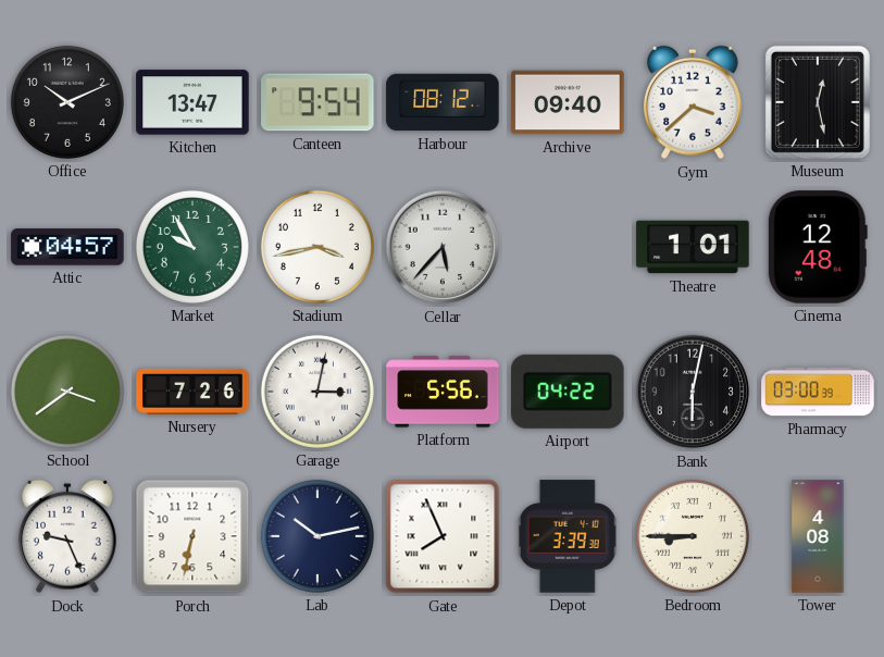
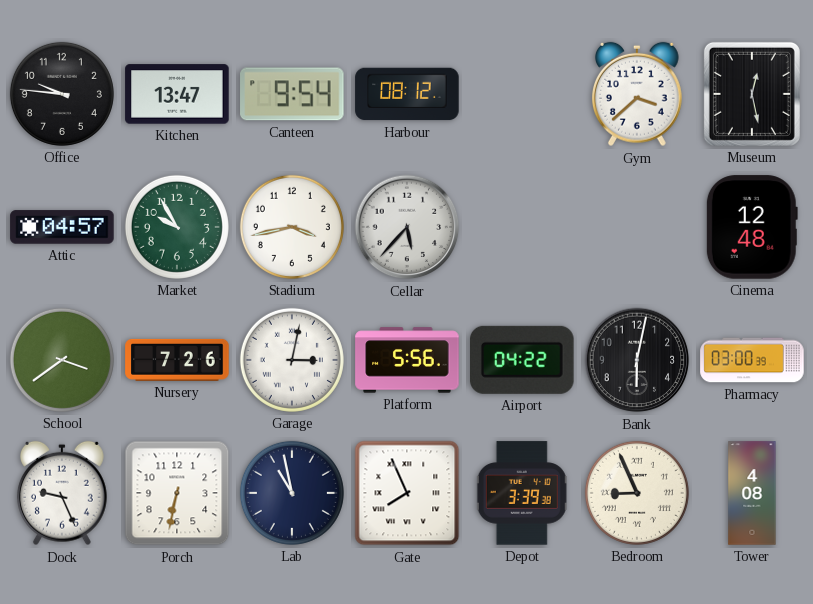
Office: 10:11 -> 9:46 (62, 94)
Archive: 09:40 -> none (568, 102)
Theatre: 1:01 -> none (693, 247)
Lab: 10:13 -> 10:58 (292, 493)
Bedroom: 8:45 -> 8:56 (637, 493)
